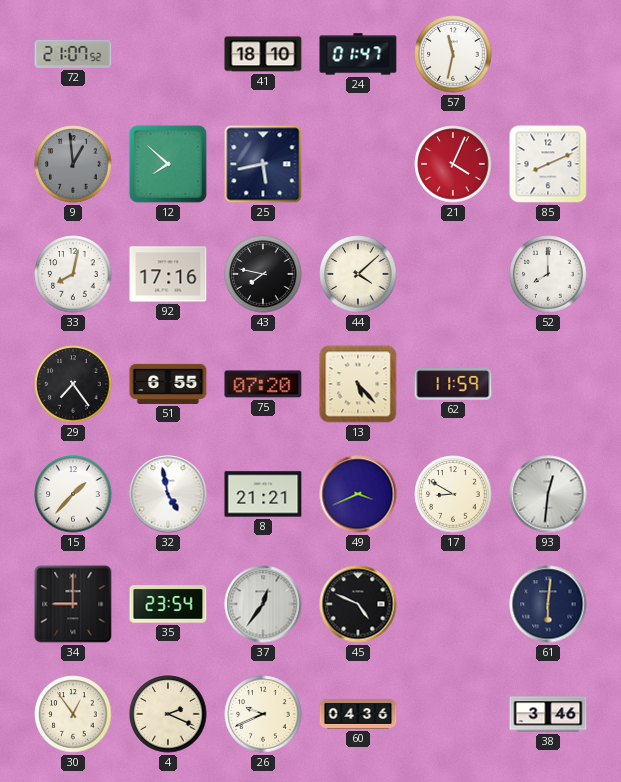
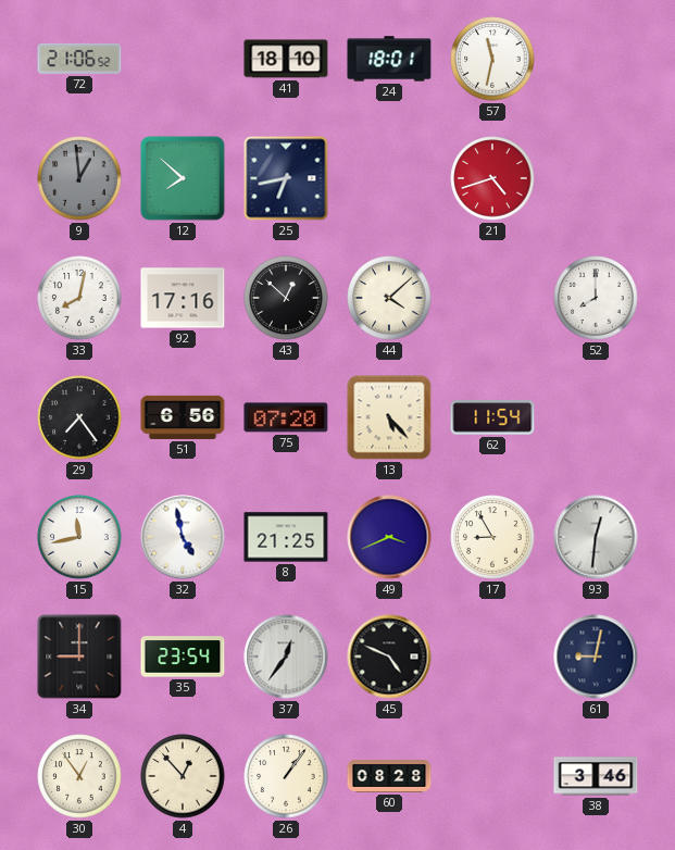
72: 21:07 -> 21:06 (79, 59)
24: 01:47 -> 18:01 (389, 59)
25: 5:43 -> 6:43 (286, 178)
21: 4:04 -> 4:42 (492, 178)
85: 8:11 -> none (548, 164)
43: 7:47 -> 12:52 (286, 298)
51: 6:55 -> 6:56 (183, 417)
62: 11:59 -> 11:54 (492, 417)
15: 1:37 -> 11:43 (79, 537)
8: 21:21 -> 21:25 (286, 537)
17: 8:50 -> 8:55 (492, 537)
61: 6:01 -> 9:02 (596, 657)
4: 2:19 -> 12:53 (183, 776)
26: 9:41 -> 1:06 (286, 776)
60: 04:36 -> 08:28 (389, 777)
